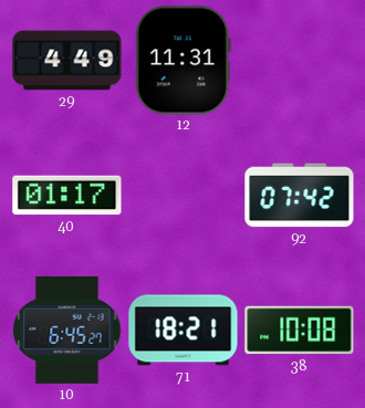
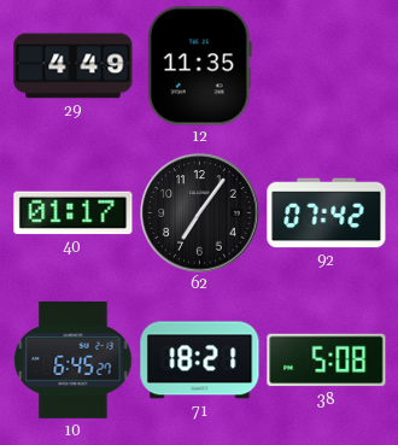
12: 11:31 -> 11:35 (199, 66)
62: none -> 7:06 (200, 213)
38: 10:08 -> 5:08 (327, 361)
